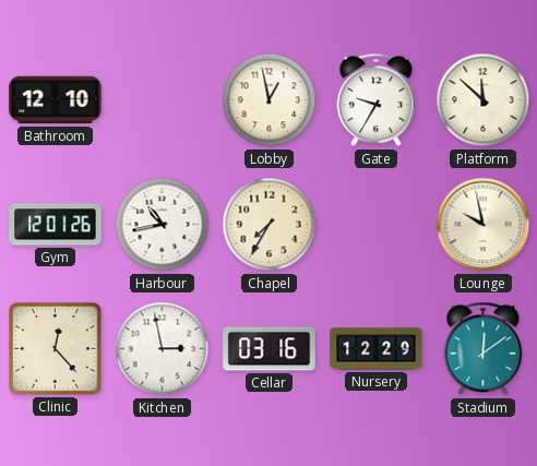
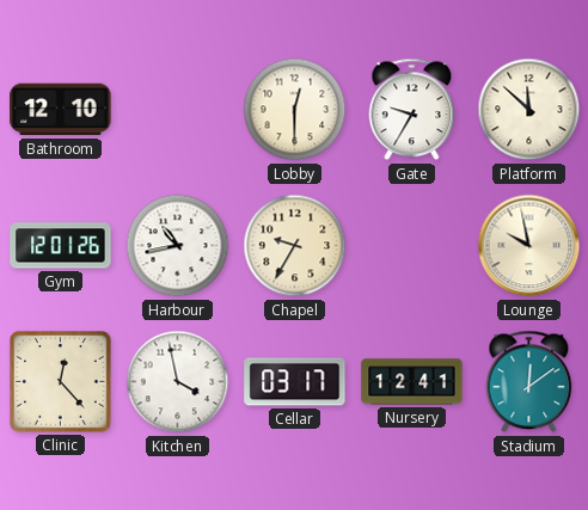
Lobby: 12:58 -> 12:30 (295, 110)
Chapel: 7:35 -> 9:35 (295, 246)
Kitchen: 2:58 -> 3:58 (178, 382)
Cellar: 03:16 -> 03:17 (295, 382)
Nursery: 12:29 -> 12:41 (412, 382)
